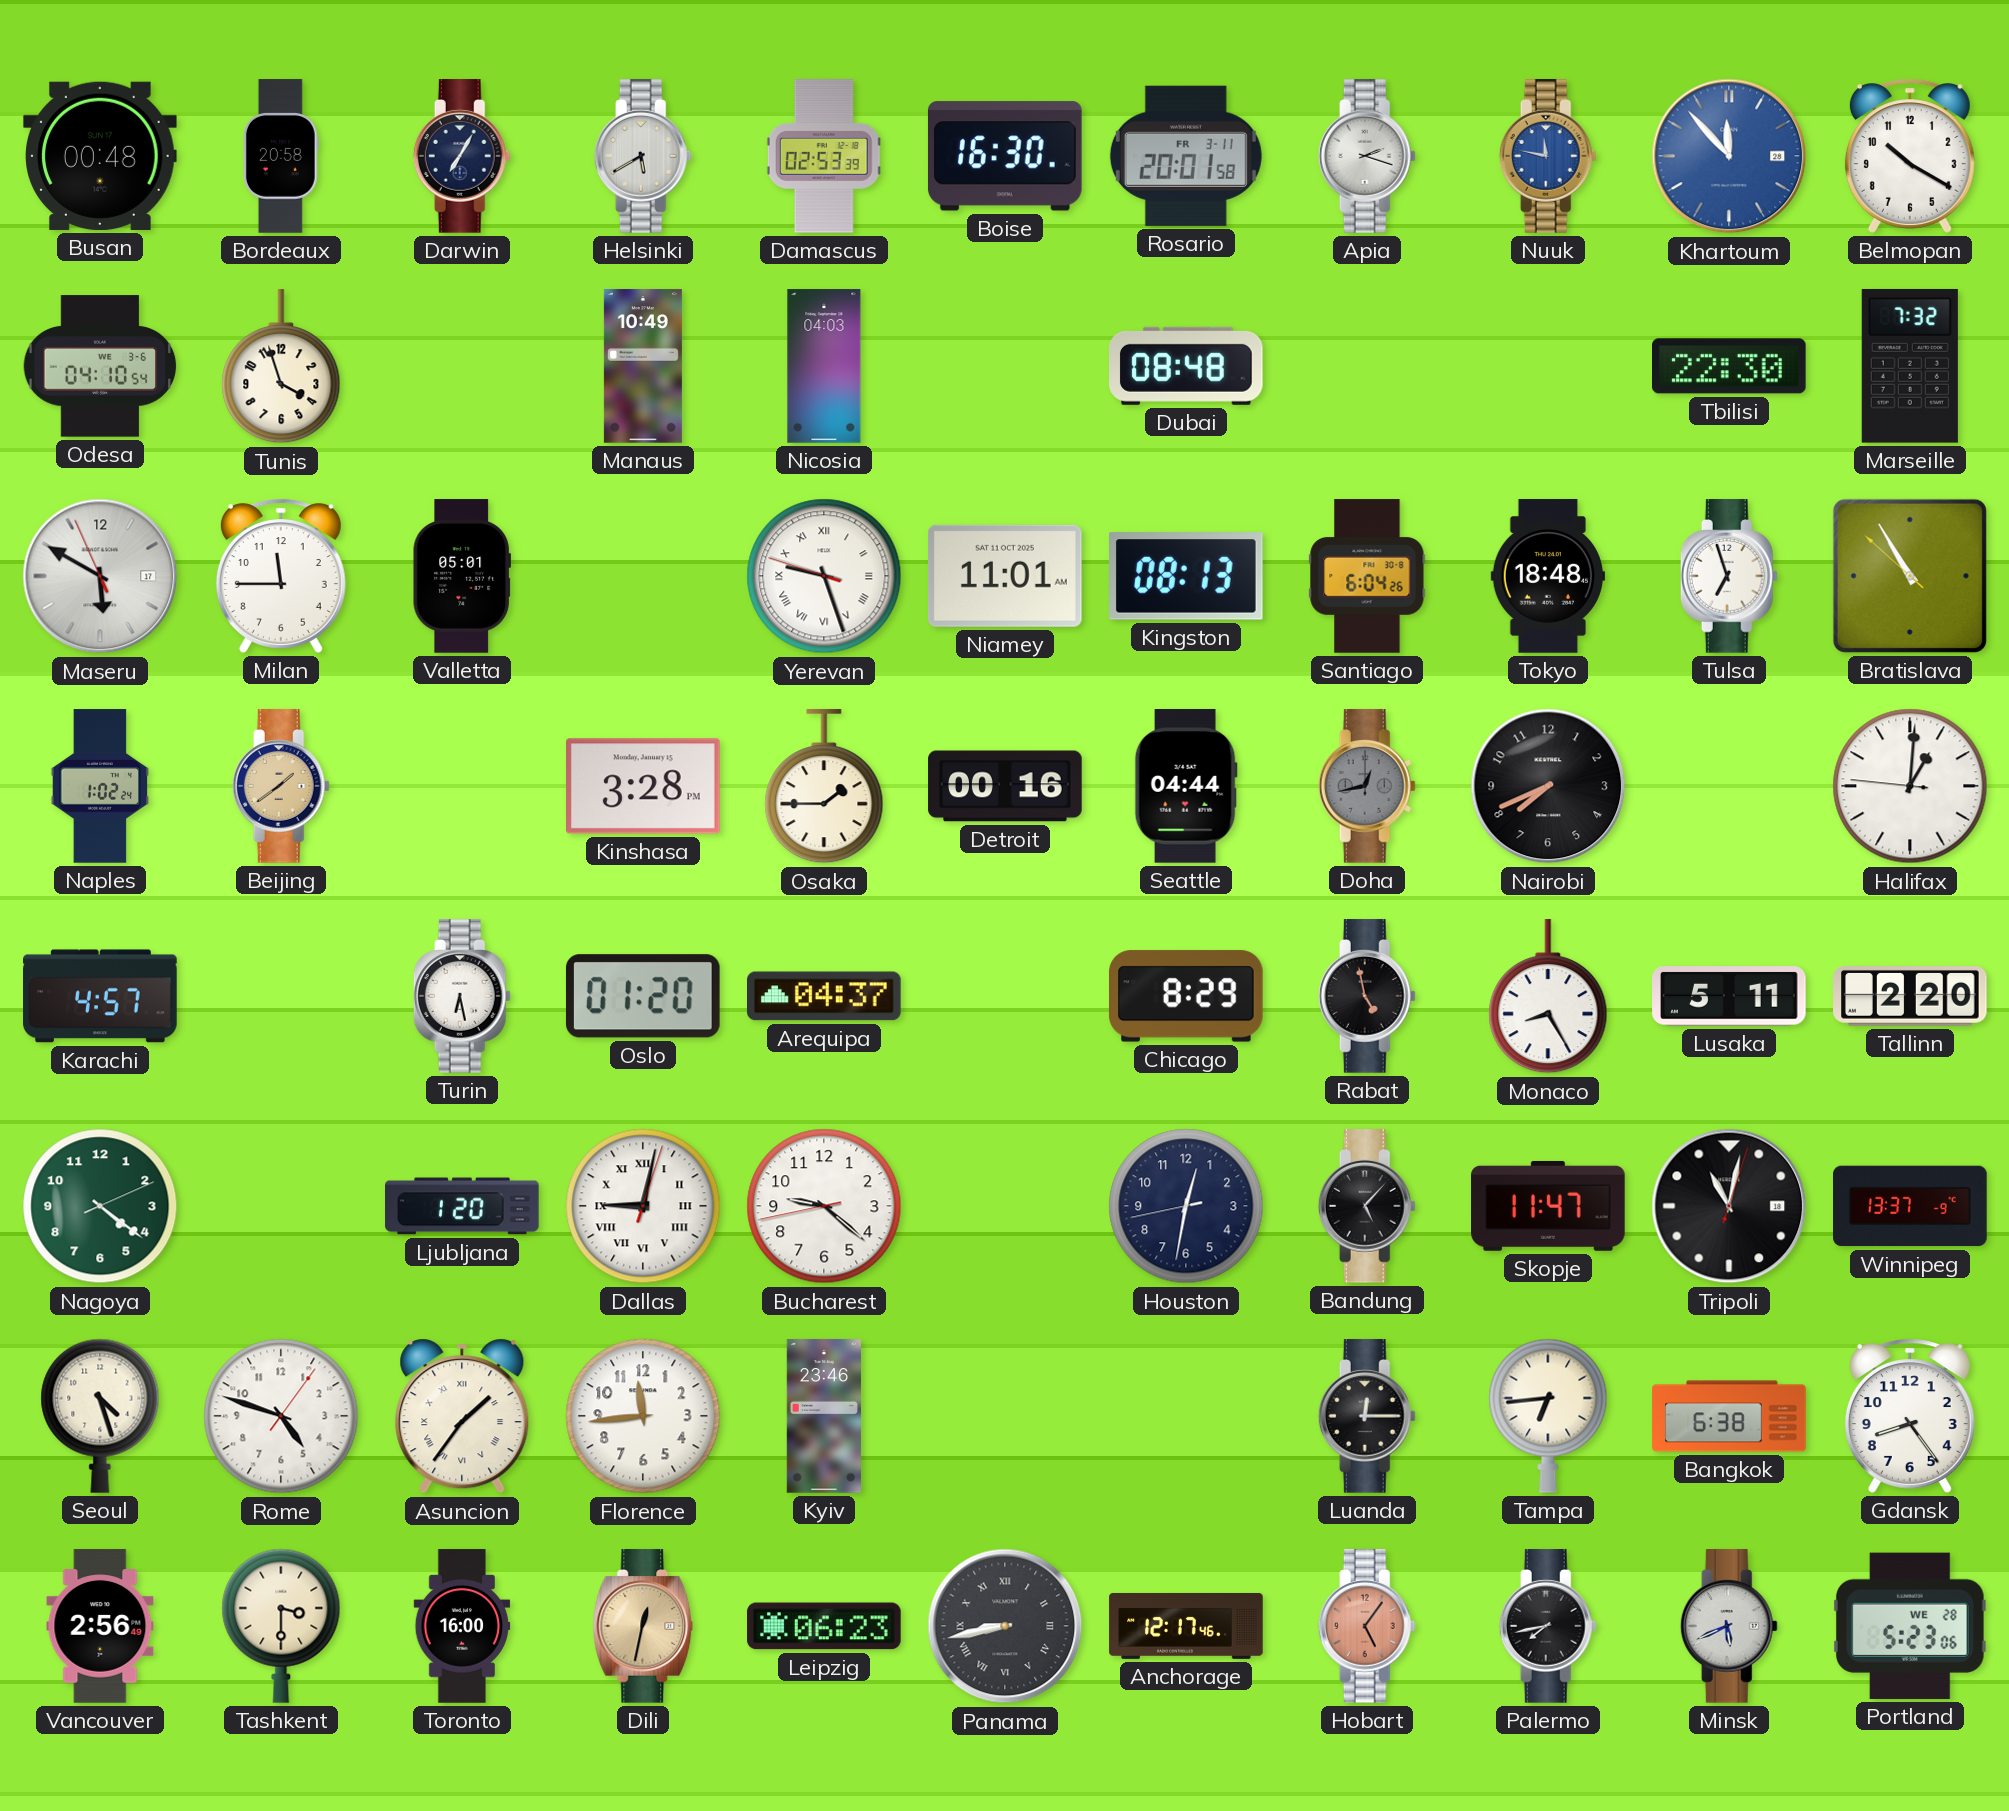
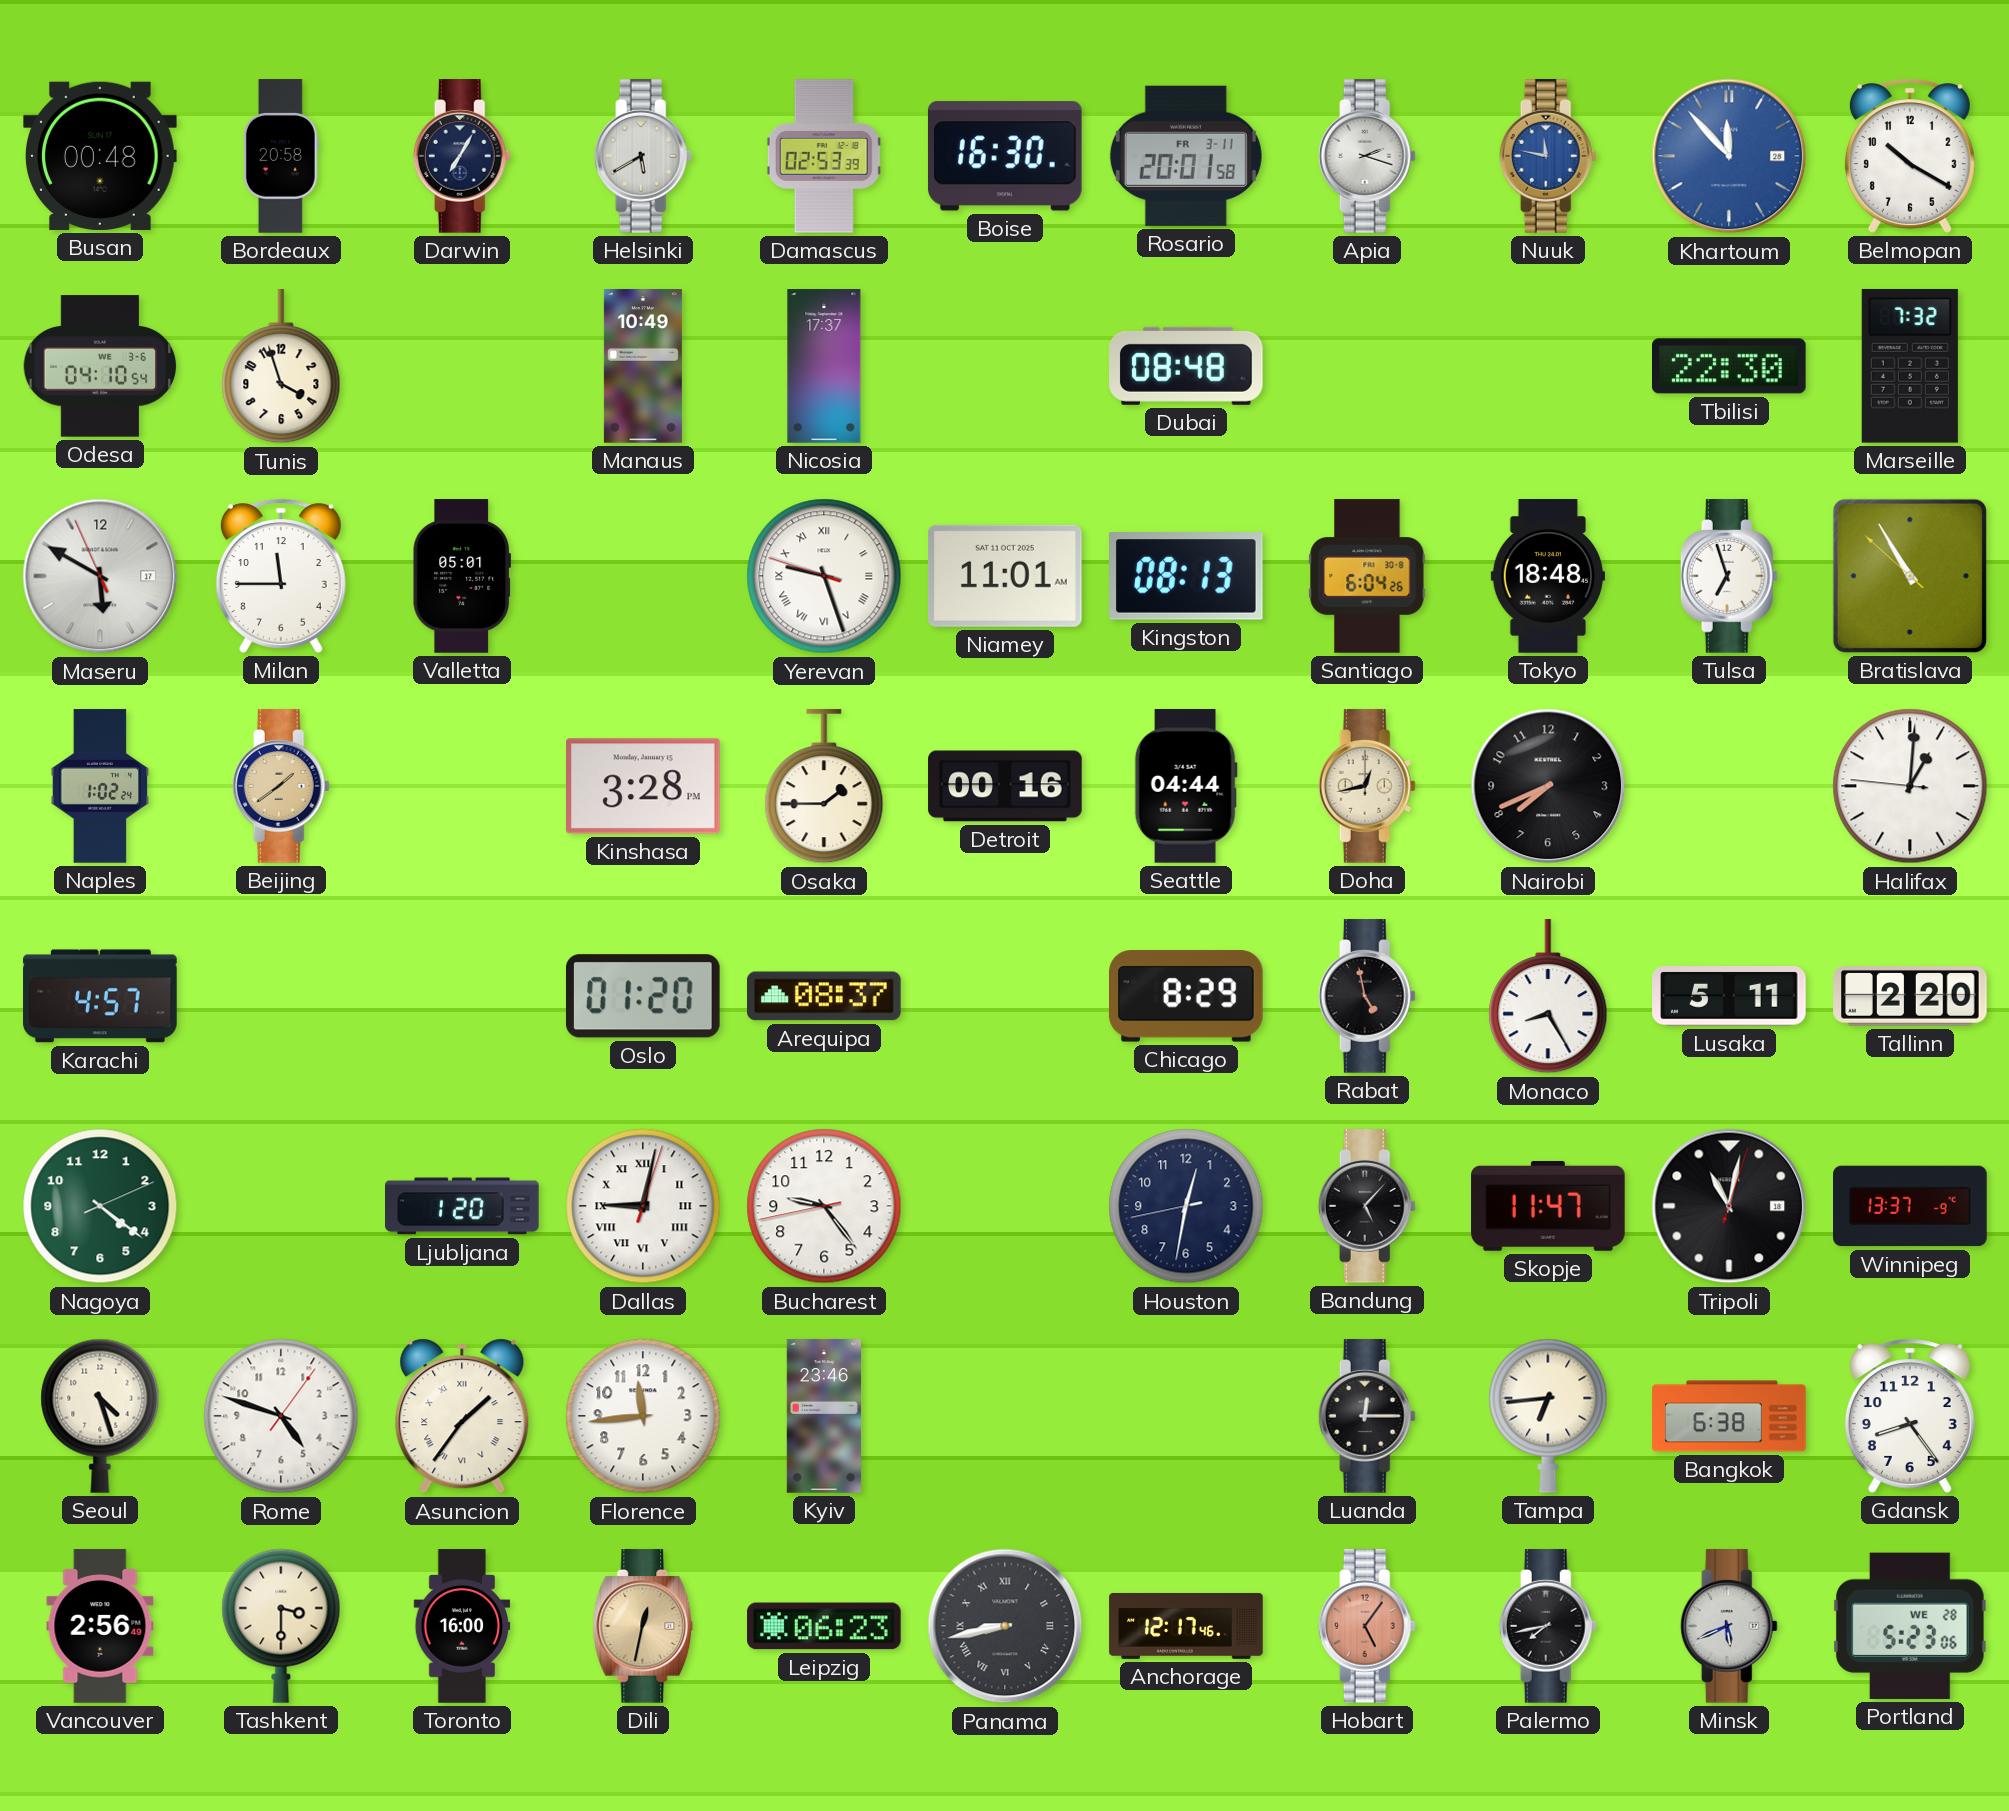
Nicosia: 04:03 -> 17:37 (824, 366)
Doha dial: grey -> cream (1367, 786)
Turin: 6:28 -> none (462, 996)
Arequipa: 04:37 -> 08:37 (825, 996)
Bucharest: 9:21 -> 9:23 (824, 1206)
